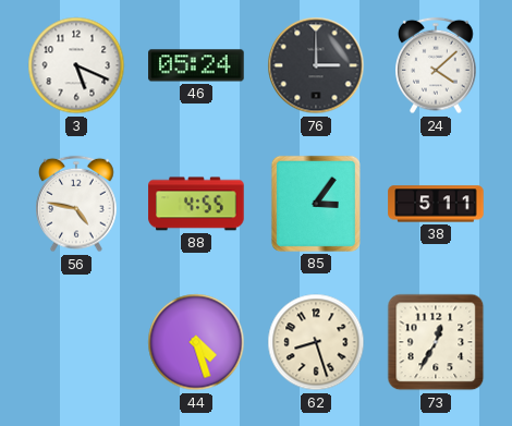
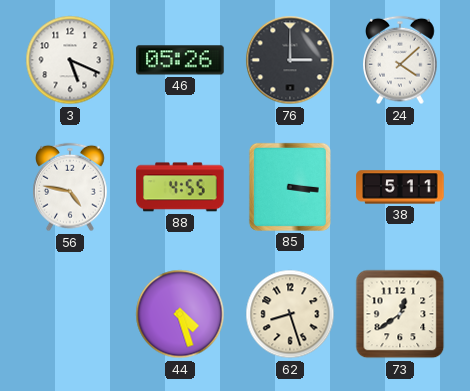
46: 05:24 -> 05:26 (180, 60)
85: 3:06 -> 3:16 (290, 187)
73: 12:35 -> 12:39 (400, 314)
